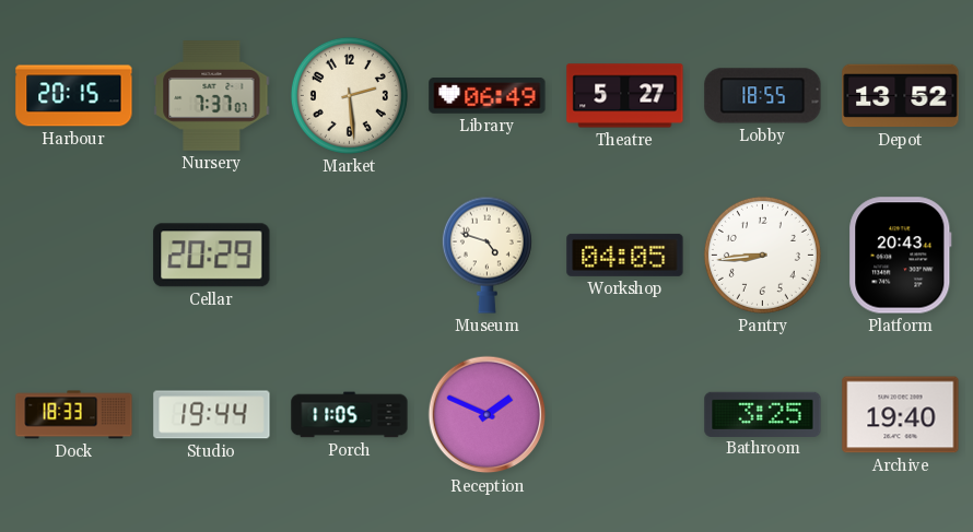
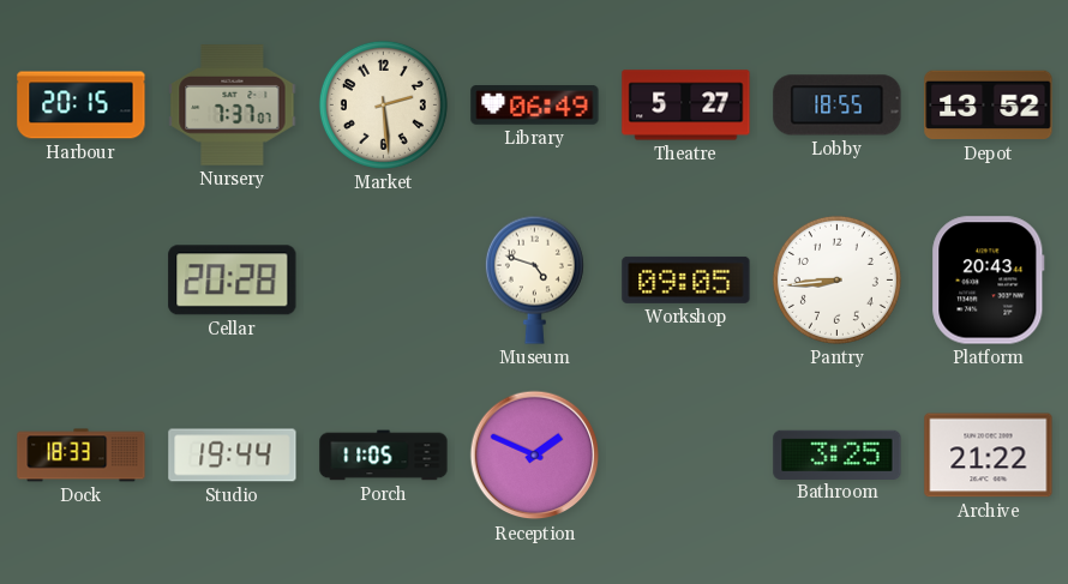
Cellar: 20:29 -> 20:28 (233, 281)
Workshop: 04:05 -> 09:05 (686, 279)
Archive: 19:40 -> 21:22 (989, 456)
